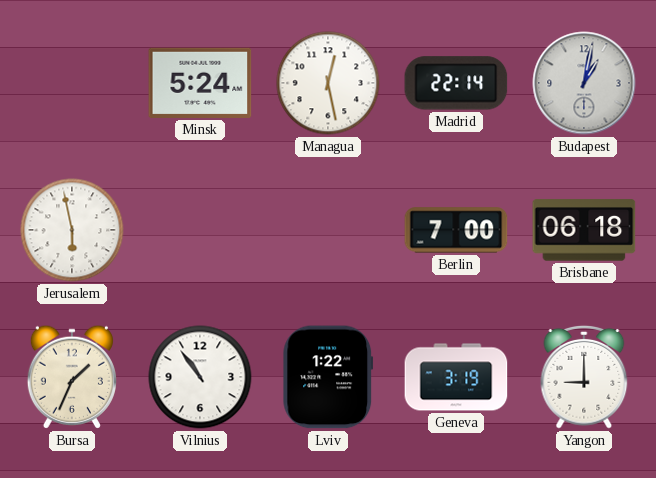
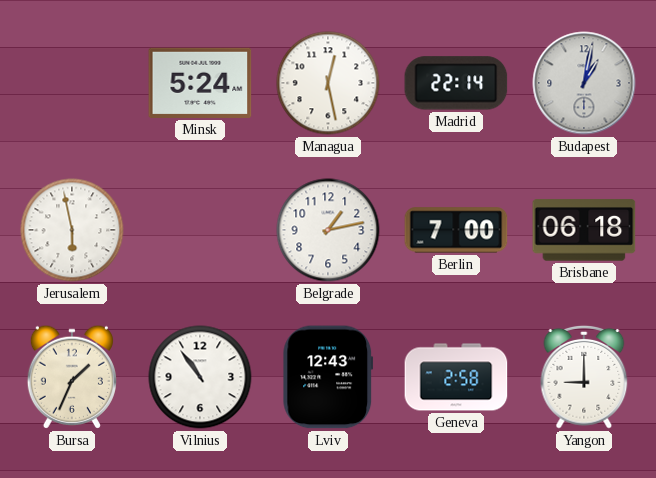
Belgrade: none -> 1:13 (328, 230)
Lviv: 1:22 -> 12:43 (328, 377)
Geneva: 3:19 -> 2:58 (456, 377)
